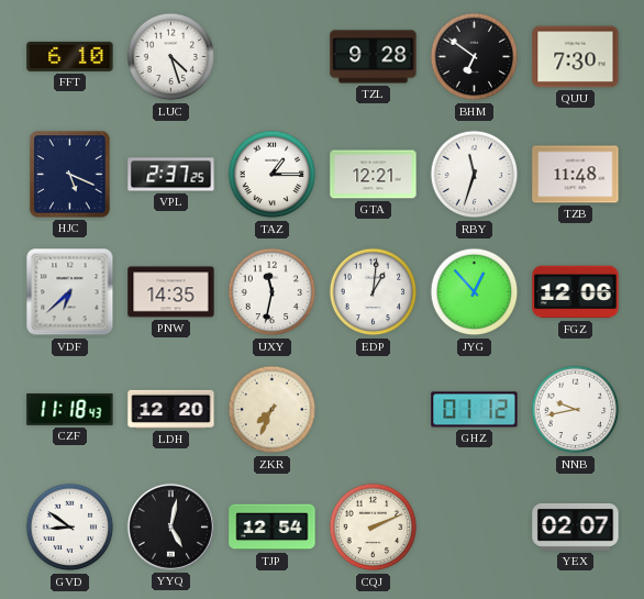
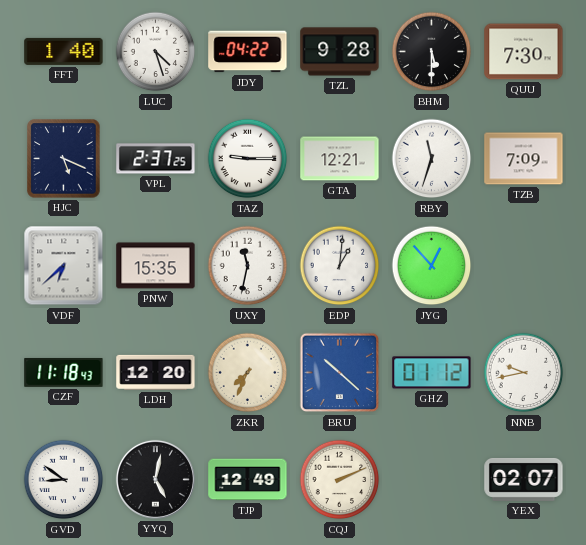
FFT: 6:10 -> 1:40 (64, 51)
JDY: none -> 04:22 (248, 52)
BHM: 6:51 -> 5:30 (432, 52)
TAZ: 1:15 -> 9:15 (248, 159)
TZB: 11:48 -> 7:09 (524, 159)
PNW: 14:35 -> 15:35 (156, 266)
FGZ: 12:06 -> none (576, 292)
BRU: none -> 10:22 (340, 373)
TJP: 12:54 -> 12:49 (248, 480)
